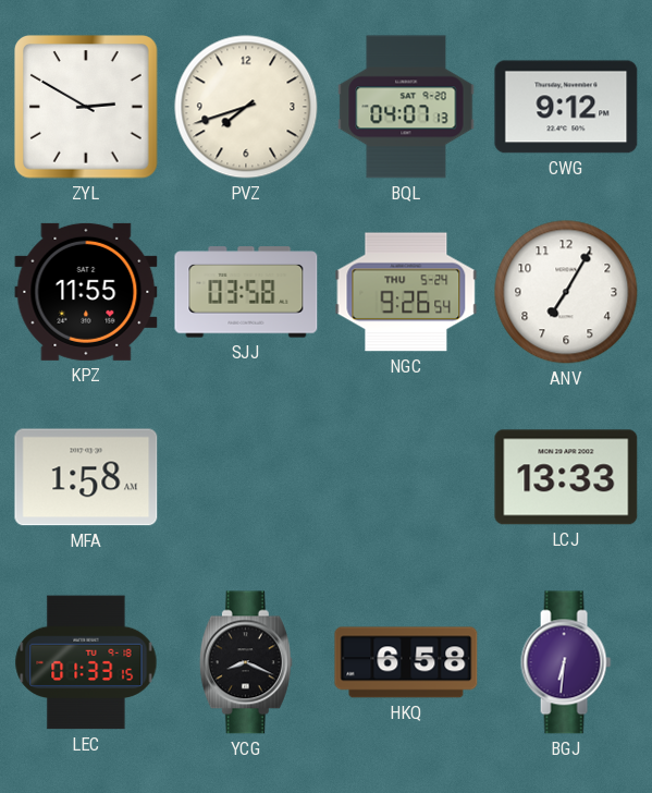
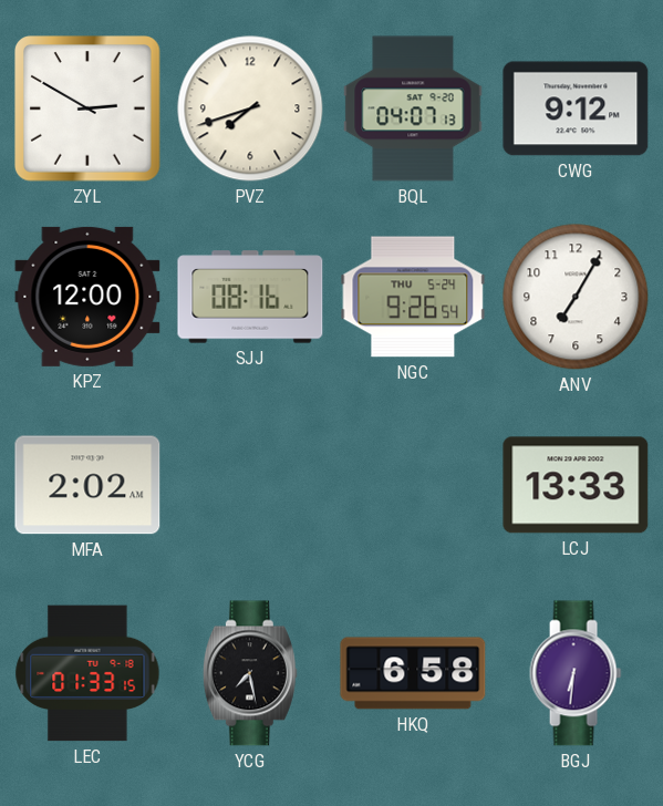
KPZ: 11:55 -> 12:00 (87, 297)
SJJ: 03:58 -> 08:16 (250, 297)
MFA: 1:58 -> 2:02 (87, 485)
YCG: 8:19 -> 7:28 (250, 673)
